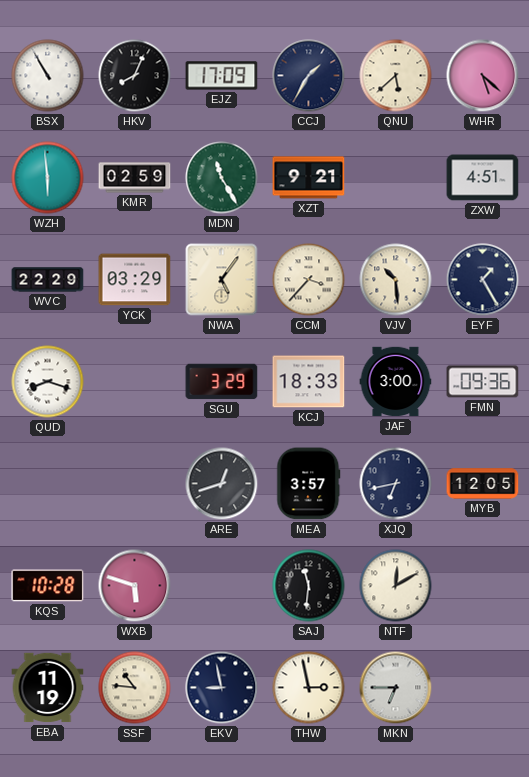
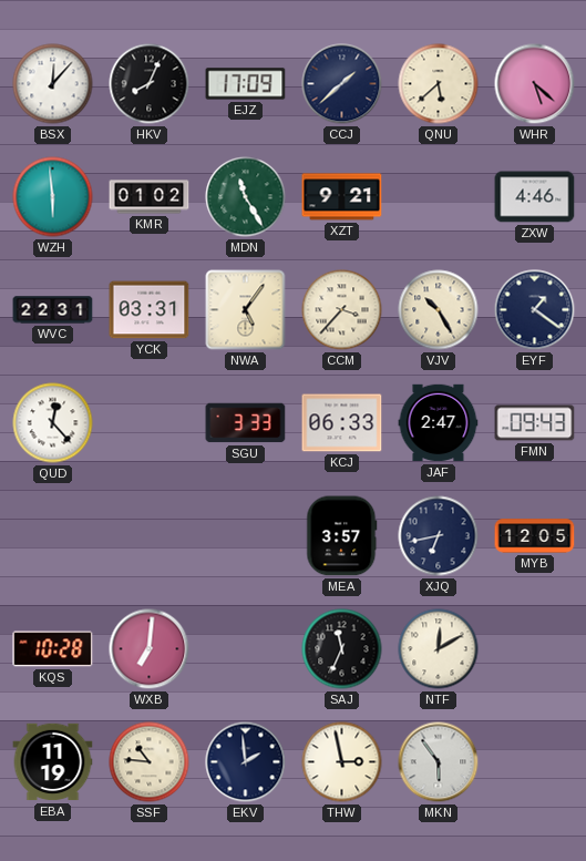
BSX: 10:55 -> 12:07 (53, 84)
CCJ: 1:35 -> 1:38 (342, 84)
KMR: 02:59 -> 01:02 (150, 197)
ZXW: 4:51 -> 4:46 (535, 197)
WVC: 22:29 -> 22:31 (53, 310)
YCK: 03:29 -> 03:31 (150, 310)
VJV: 10:29 -> 10:25 (439, 310)
EYF: 1:25 -> 1:21 (535, 310)
QUD: 8:18 -> 12:23 (53, 423)
SGU: 3:29 -> 3:33 (246, 423)
KCJ: 18:33 -> 06:33 (342, 423)
JAF: 3:00 -> 2:47 (439, 423)
FMN: 09:36 -> 09:43 (535, 423)
ARE: 12:42 -> none (222, 484)
WXB: 5:48 -> 7:01 (150, 649)
SAJ: 11:31 -> 11:34 (342, 649)
EKV: 8:58 -> 1:59 (246, 762)
MKN: 6:45 -> 5:54 (439, 762)
